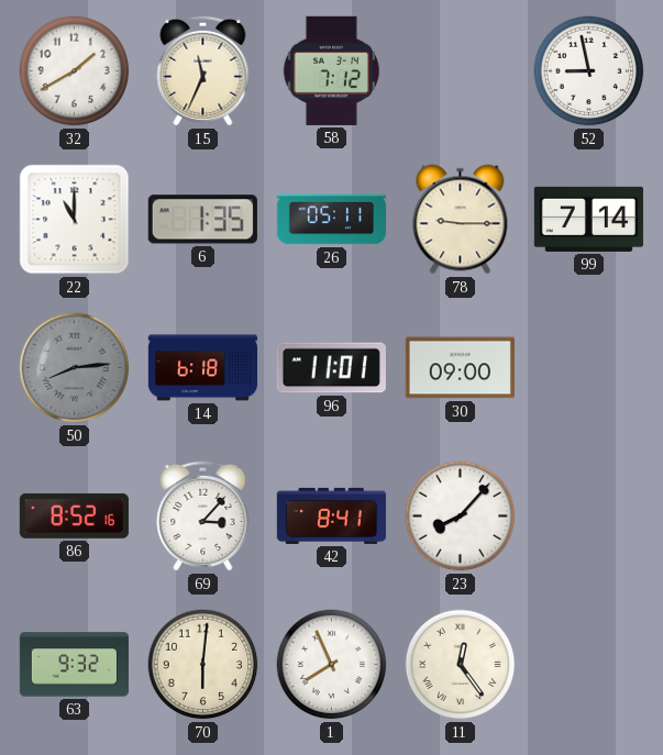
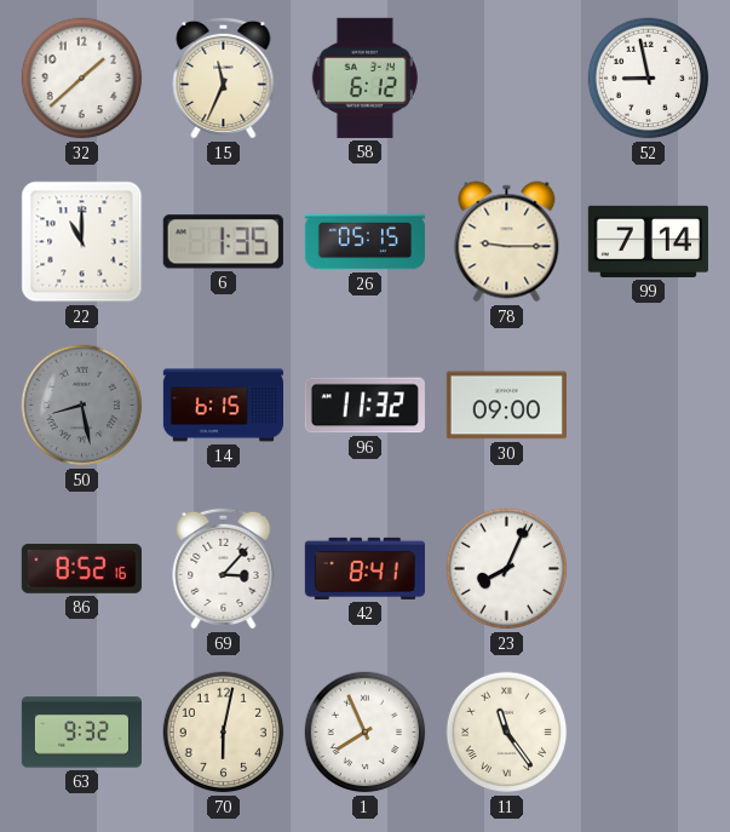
32: 1:40 -> 1:38 (82, 79)
58: 7:12 -> 6:12 (364, 78)
26: 05:11 -> 05:15 (364, 242)
50: 8:14 -> 8:28 (82, 406)
14: 6:18 -> 6:15 (223, 406)
96: 11:01 -> 11:32 (364, 406)
23: 8:07 -> 8:04 (507, 569)
70: 6:01 -> 6:02 (224, 733)
11: 12:24 -> 11:24 (507, 733)
